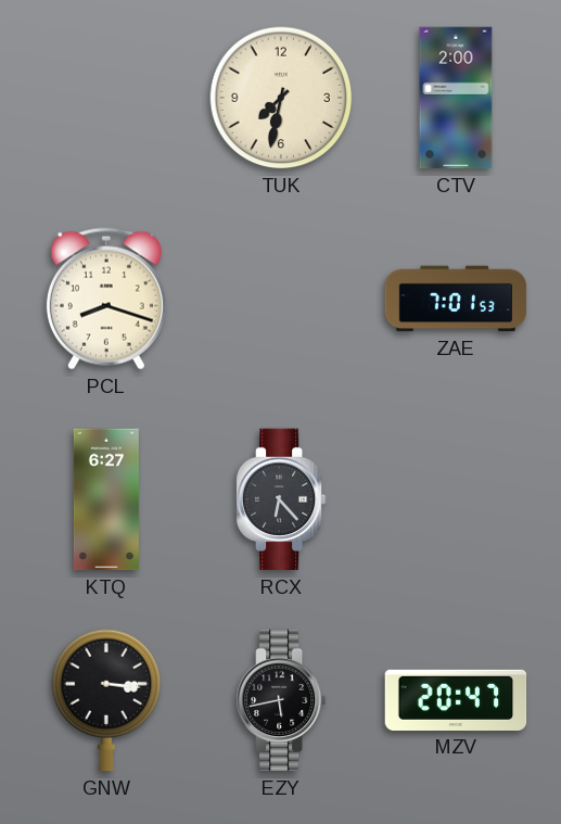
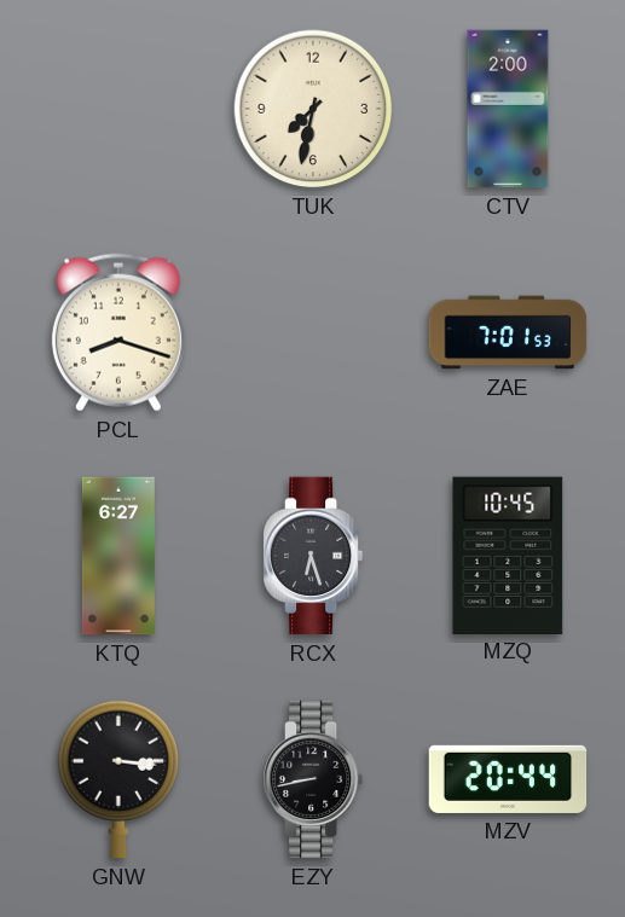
RCX: 6:23 -> 6:27 (313, 556)
MZQ: none -> 10:45 (508, 555)
EZY: 5:43 -> 8:43 (313, 779)
MZV: 20:47 -> 20:44 (508, 779)
